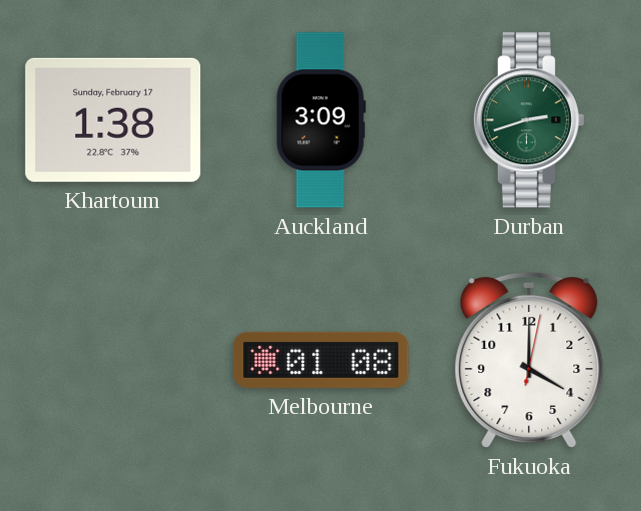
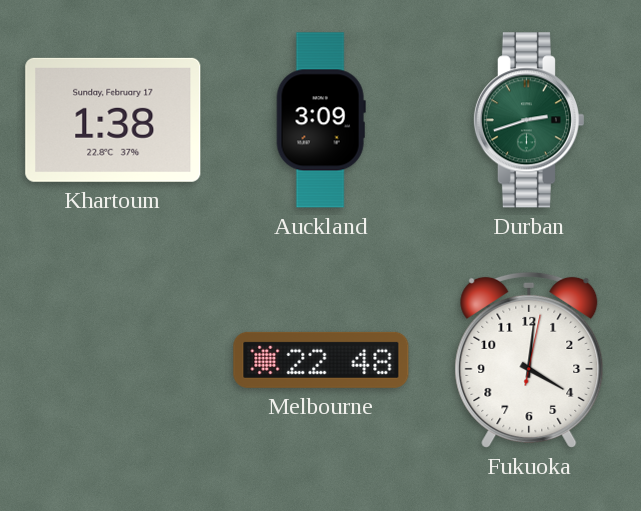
Melbourne: 01:08 -> 22:48 (321, 360)
Fukuoka: 4:00 -> 4:01 (529, 360)
